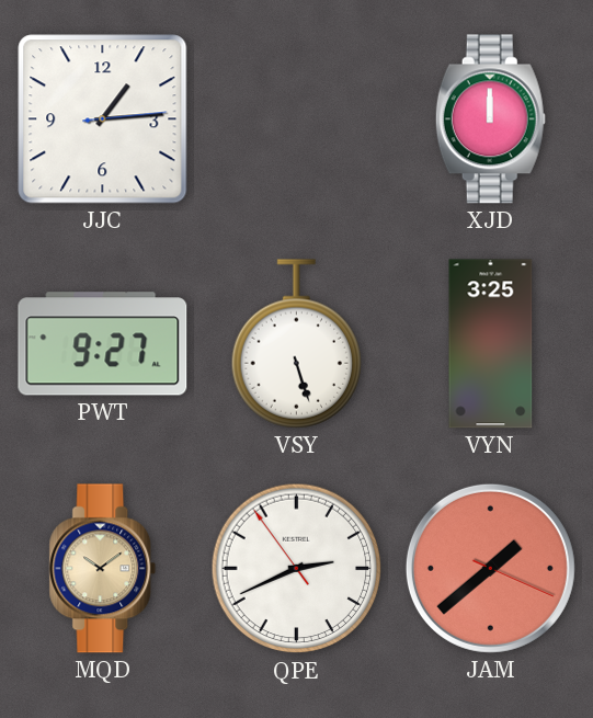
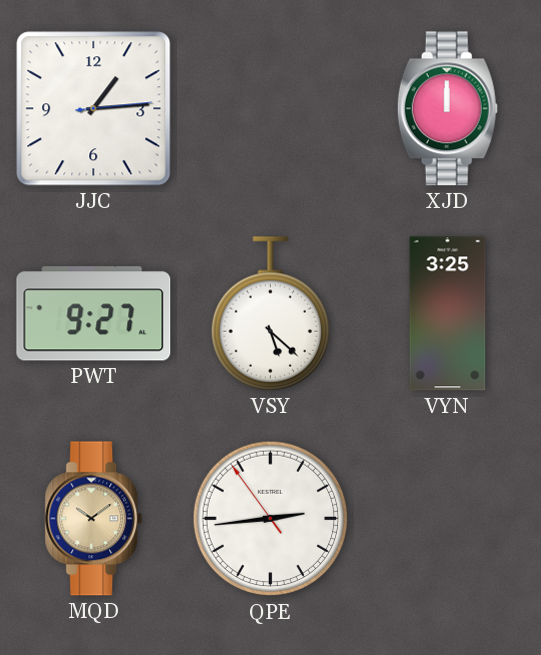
VSY: 5:27 -> 5:22 (270, 314)
QPE: 2:40 -> 2:43 (271, 519)
JAM: 1:38 -> none (490, 568)
